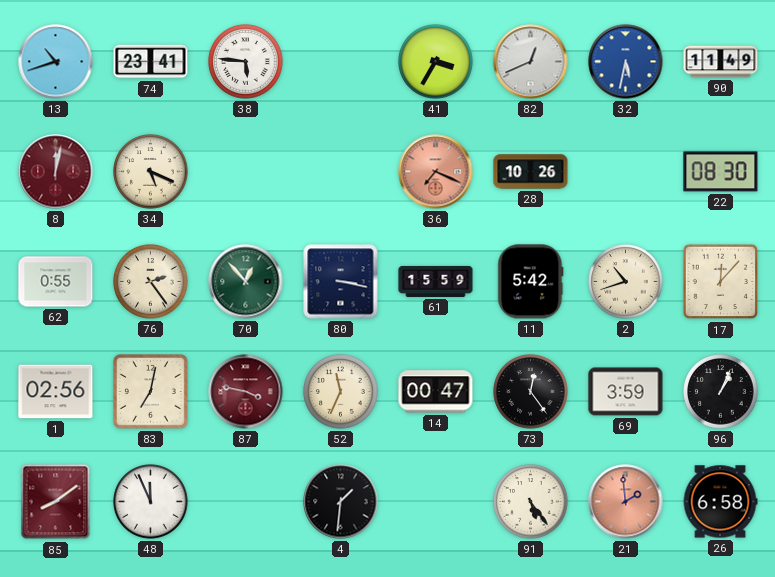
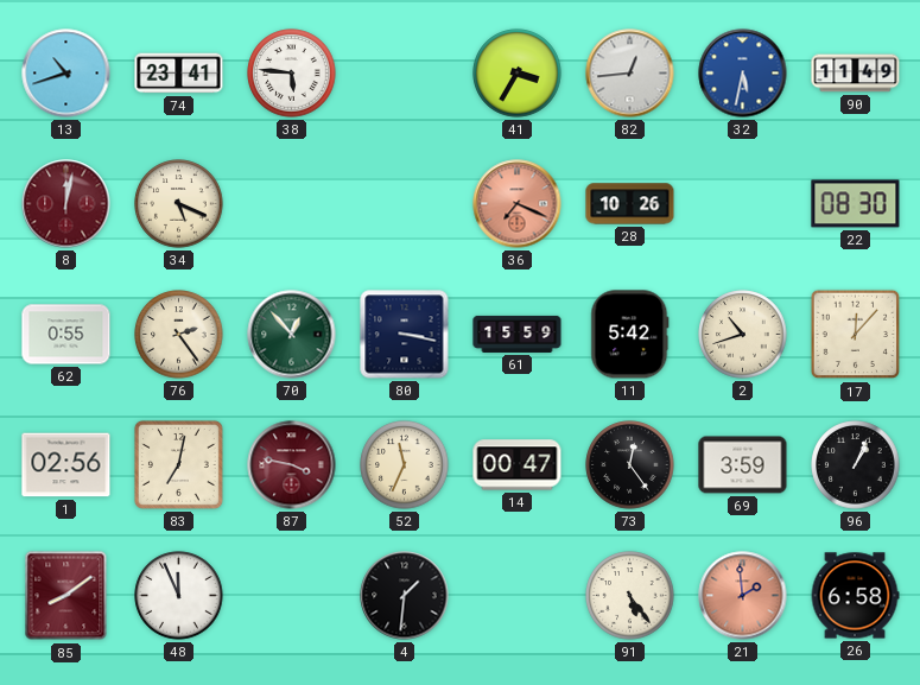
82: 12:41 -> 12:44 (630, 74)
